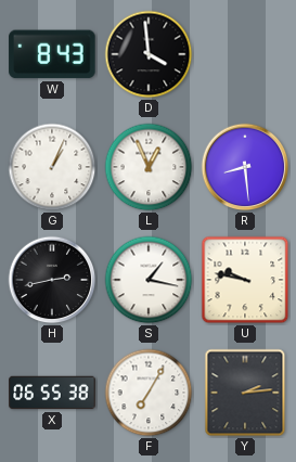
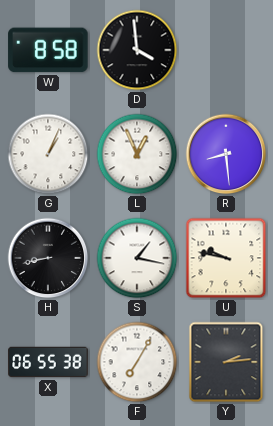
W: 8:43 -> 8:58 (48, 50)
H: 2:43 -> 8:43 (48, 258)
